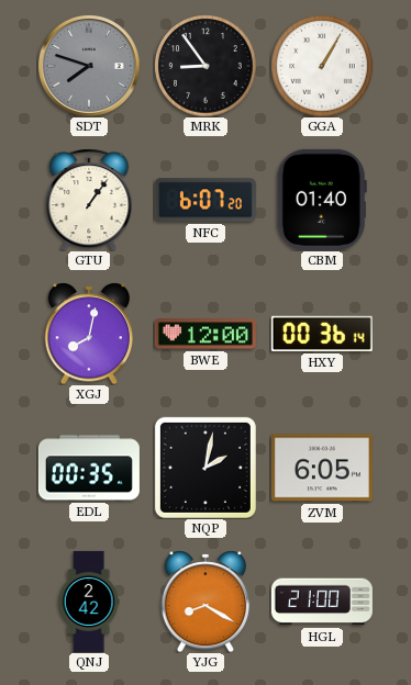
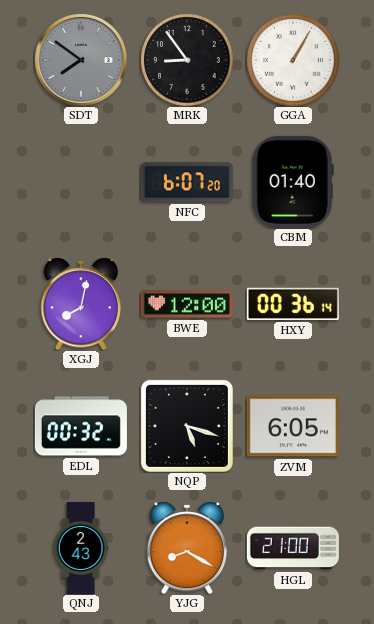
SDT: 7:48 -> 7:51 (81, 60)
GTU: 1:06 -> none (89, 200)
EDL: 00:35 -> 00:32 (81, 426)
NQP: 2:02 -> 5:18 (187, 426)
QNJ: 2:42 -> 2:43 (81, 548)
